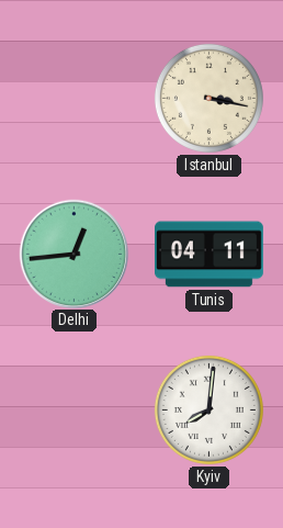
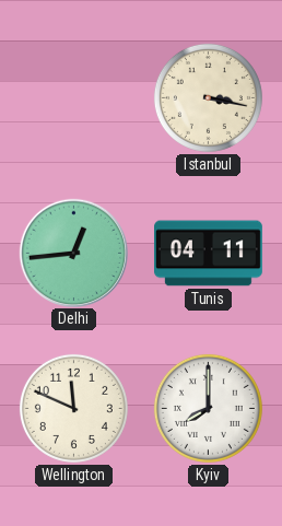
Wellington: none -> 11:49 (73, 408)
Kyiv: 8:01 -> 8:00 (208, 408)
